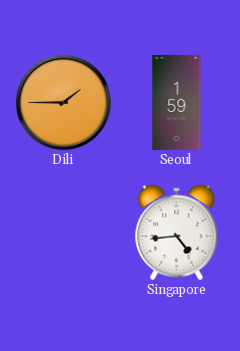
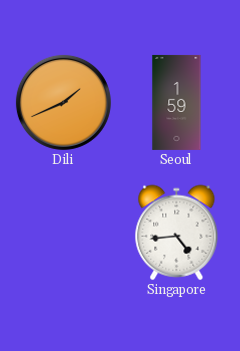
Dili: 1:45 -> 1:41 (63, 102)
